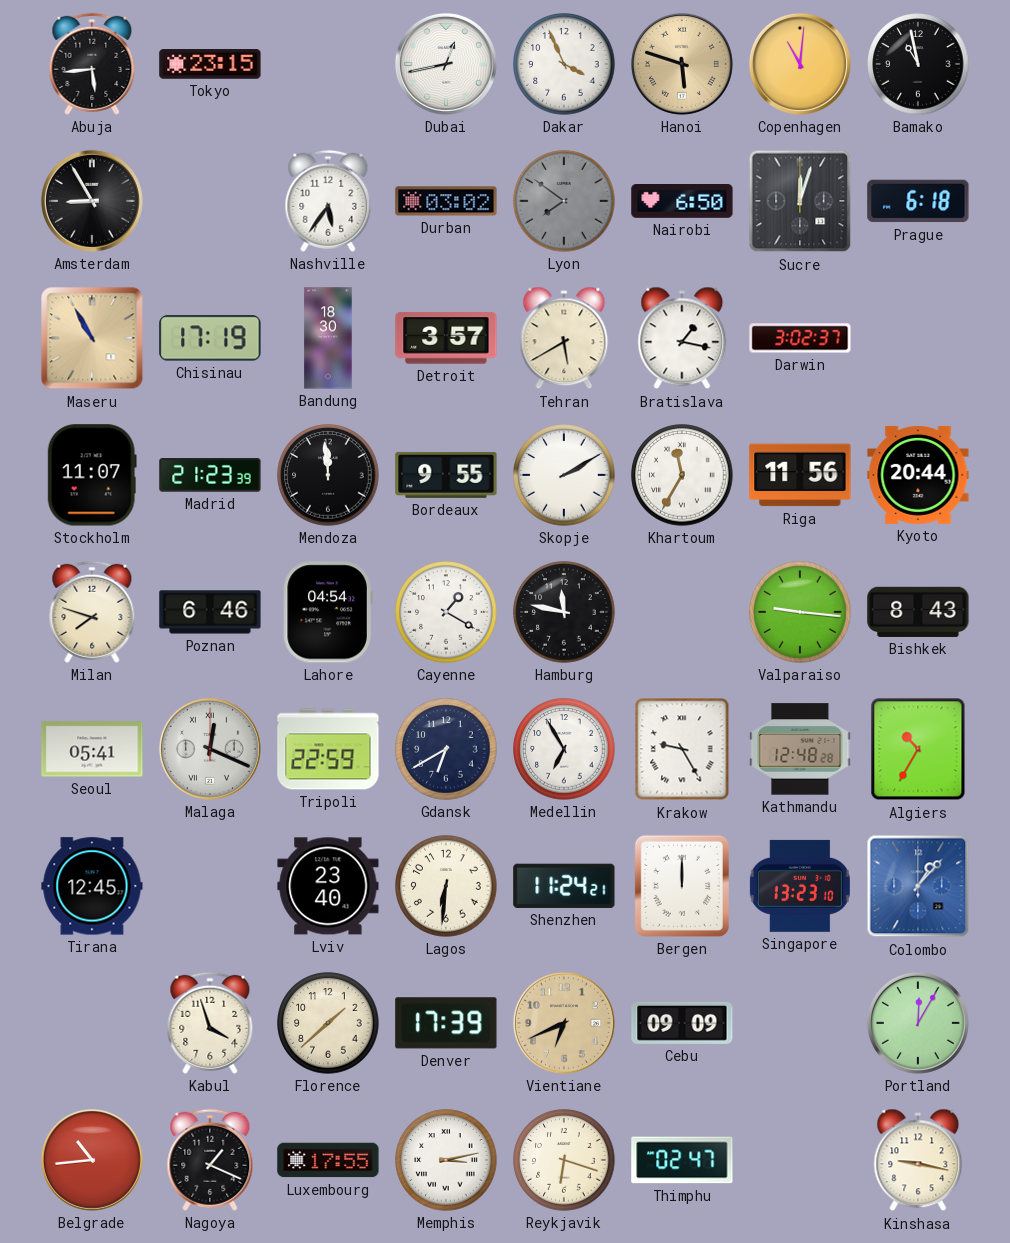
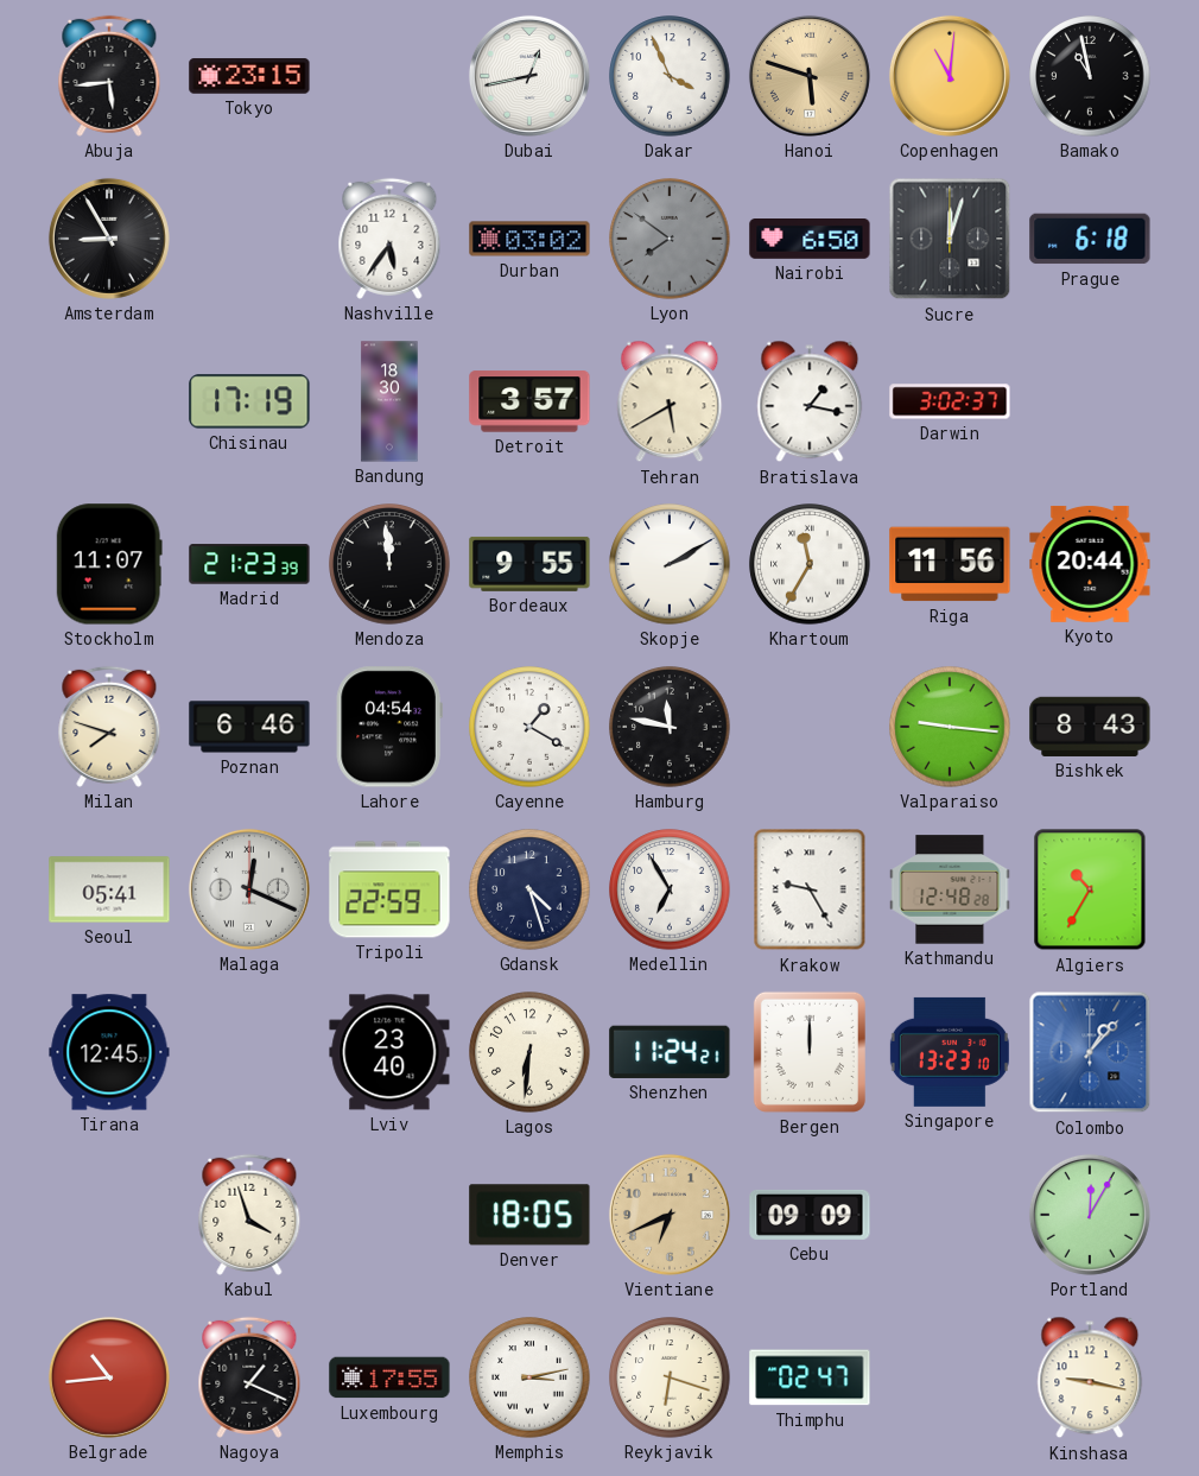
Maseru: 10:55 -> none (92, 338)
Gdansk: 6:40 -> 4:27 (529, 889)
Florence: 1:38 -> none (328, 1023)
Denver: 17:39 -> 18:05 (529, 1215)
